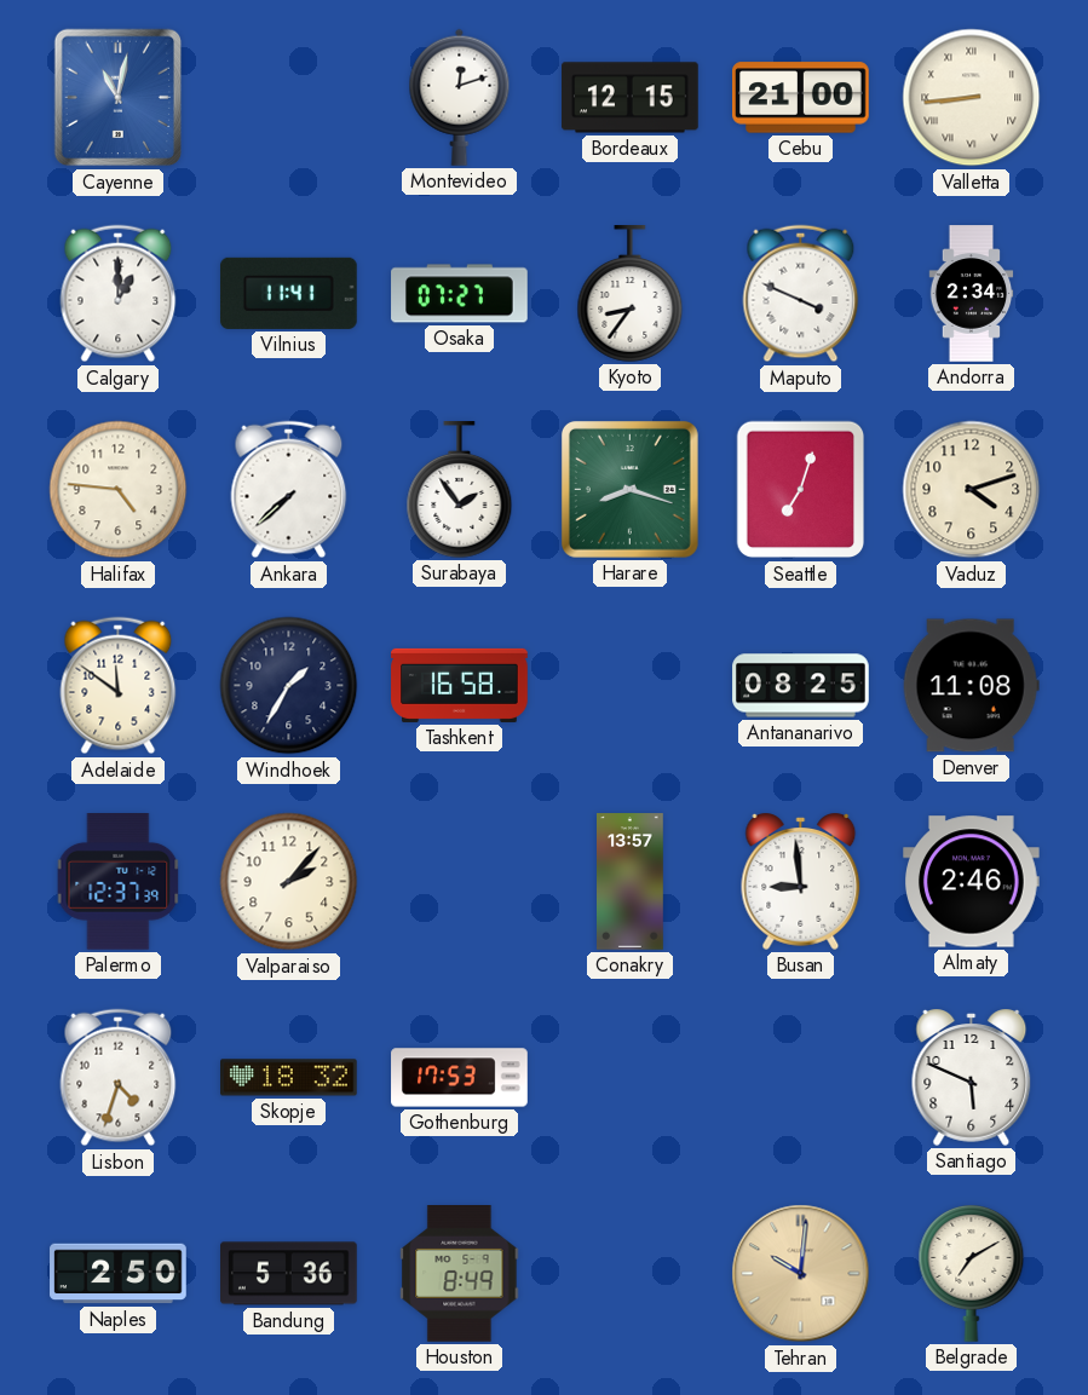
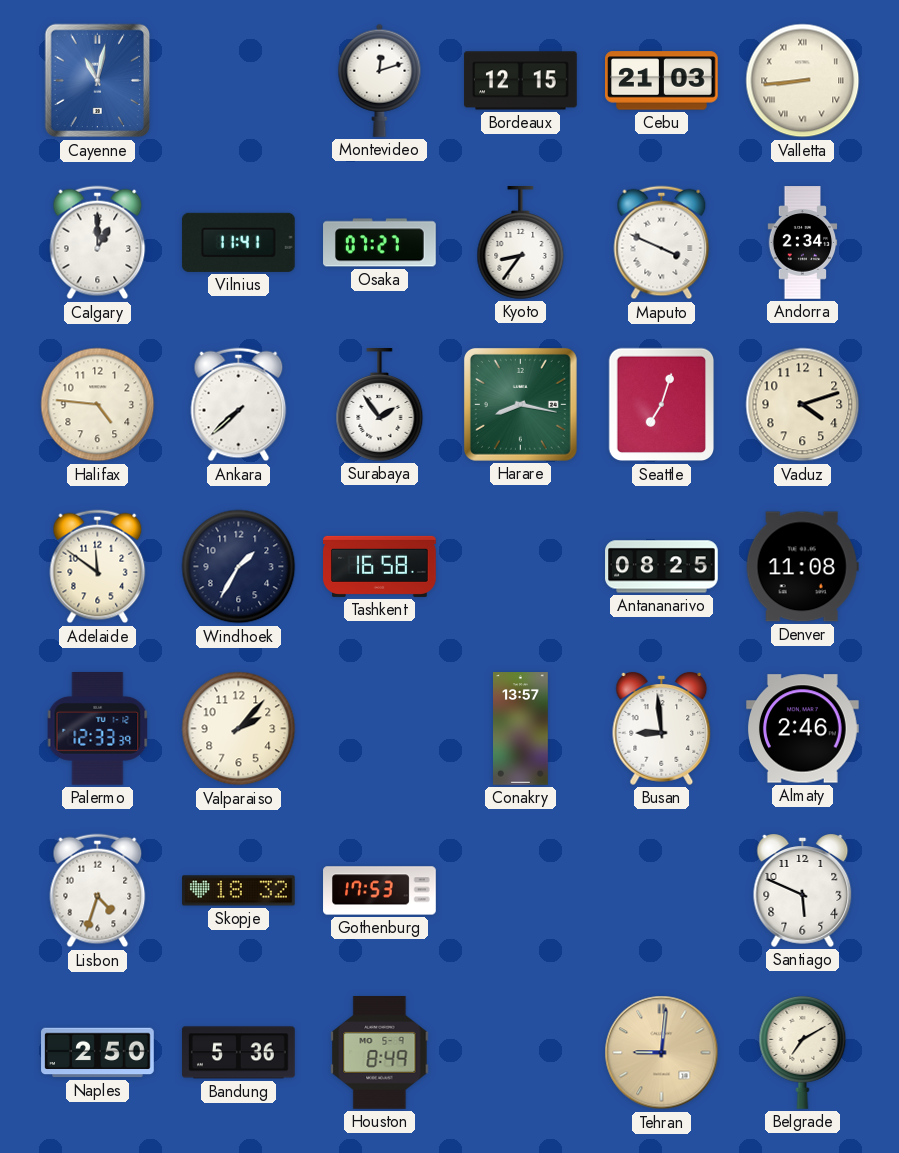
Cebu: 21:00 -> 21:03 (662, 81)
Harare: 8:18 -> 8:17 (520, 404)
Palermo: 12:37 -> 12:33 (98, 729)
Tehran: 10:01 -> 9:01 (662, 1053)
